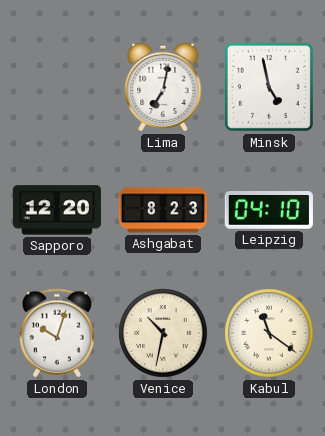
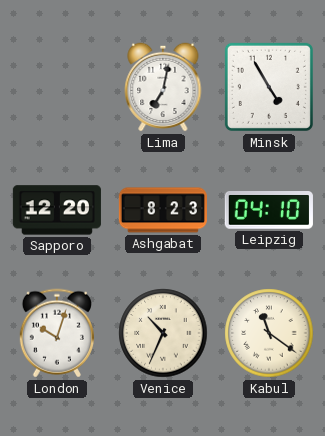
Minsk: 4:58 -> 4:55 (269, 87)
Venice: 10:32 -> 10:34 (163, 333)
